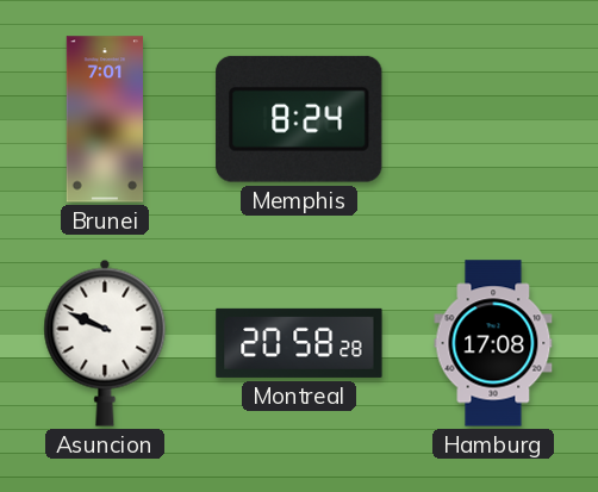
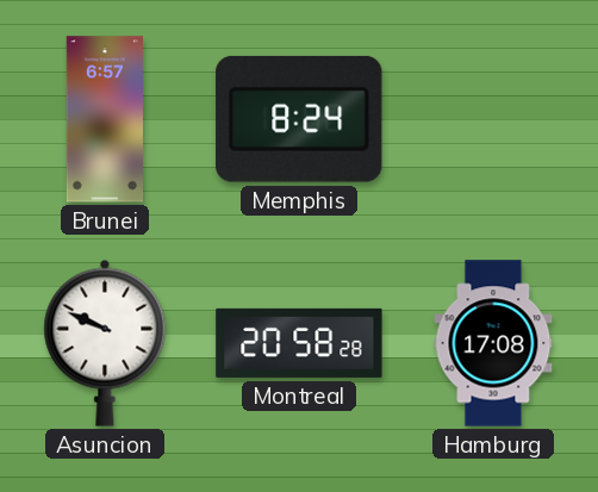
Brunei: 7:01 -> 6:57 (104, 119)
